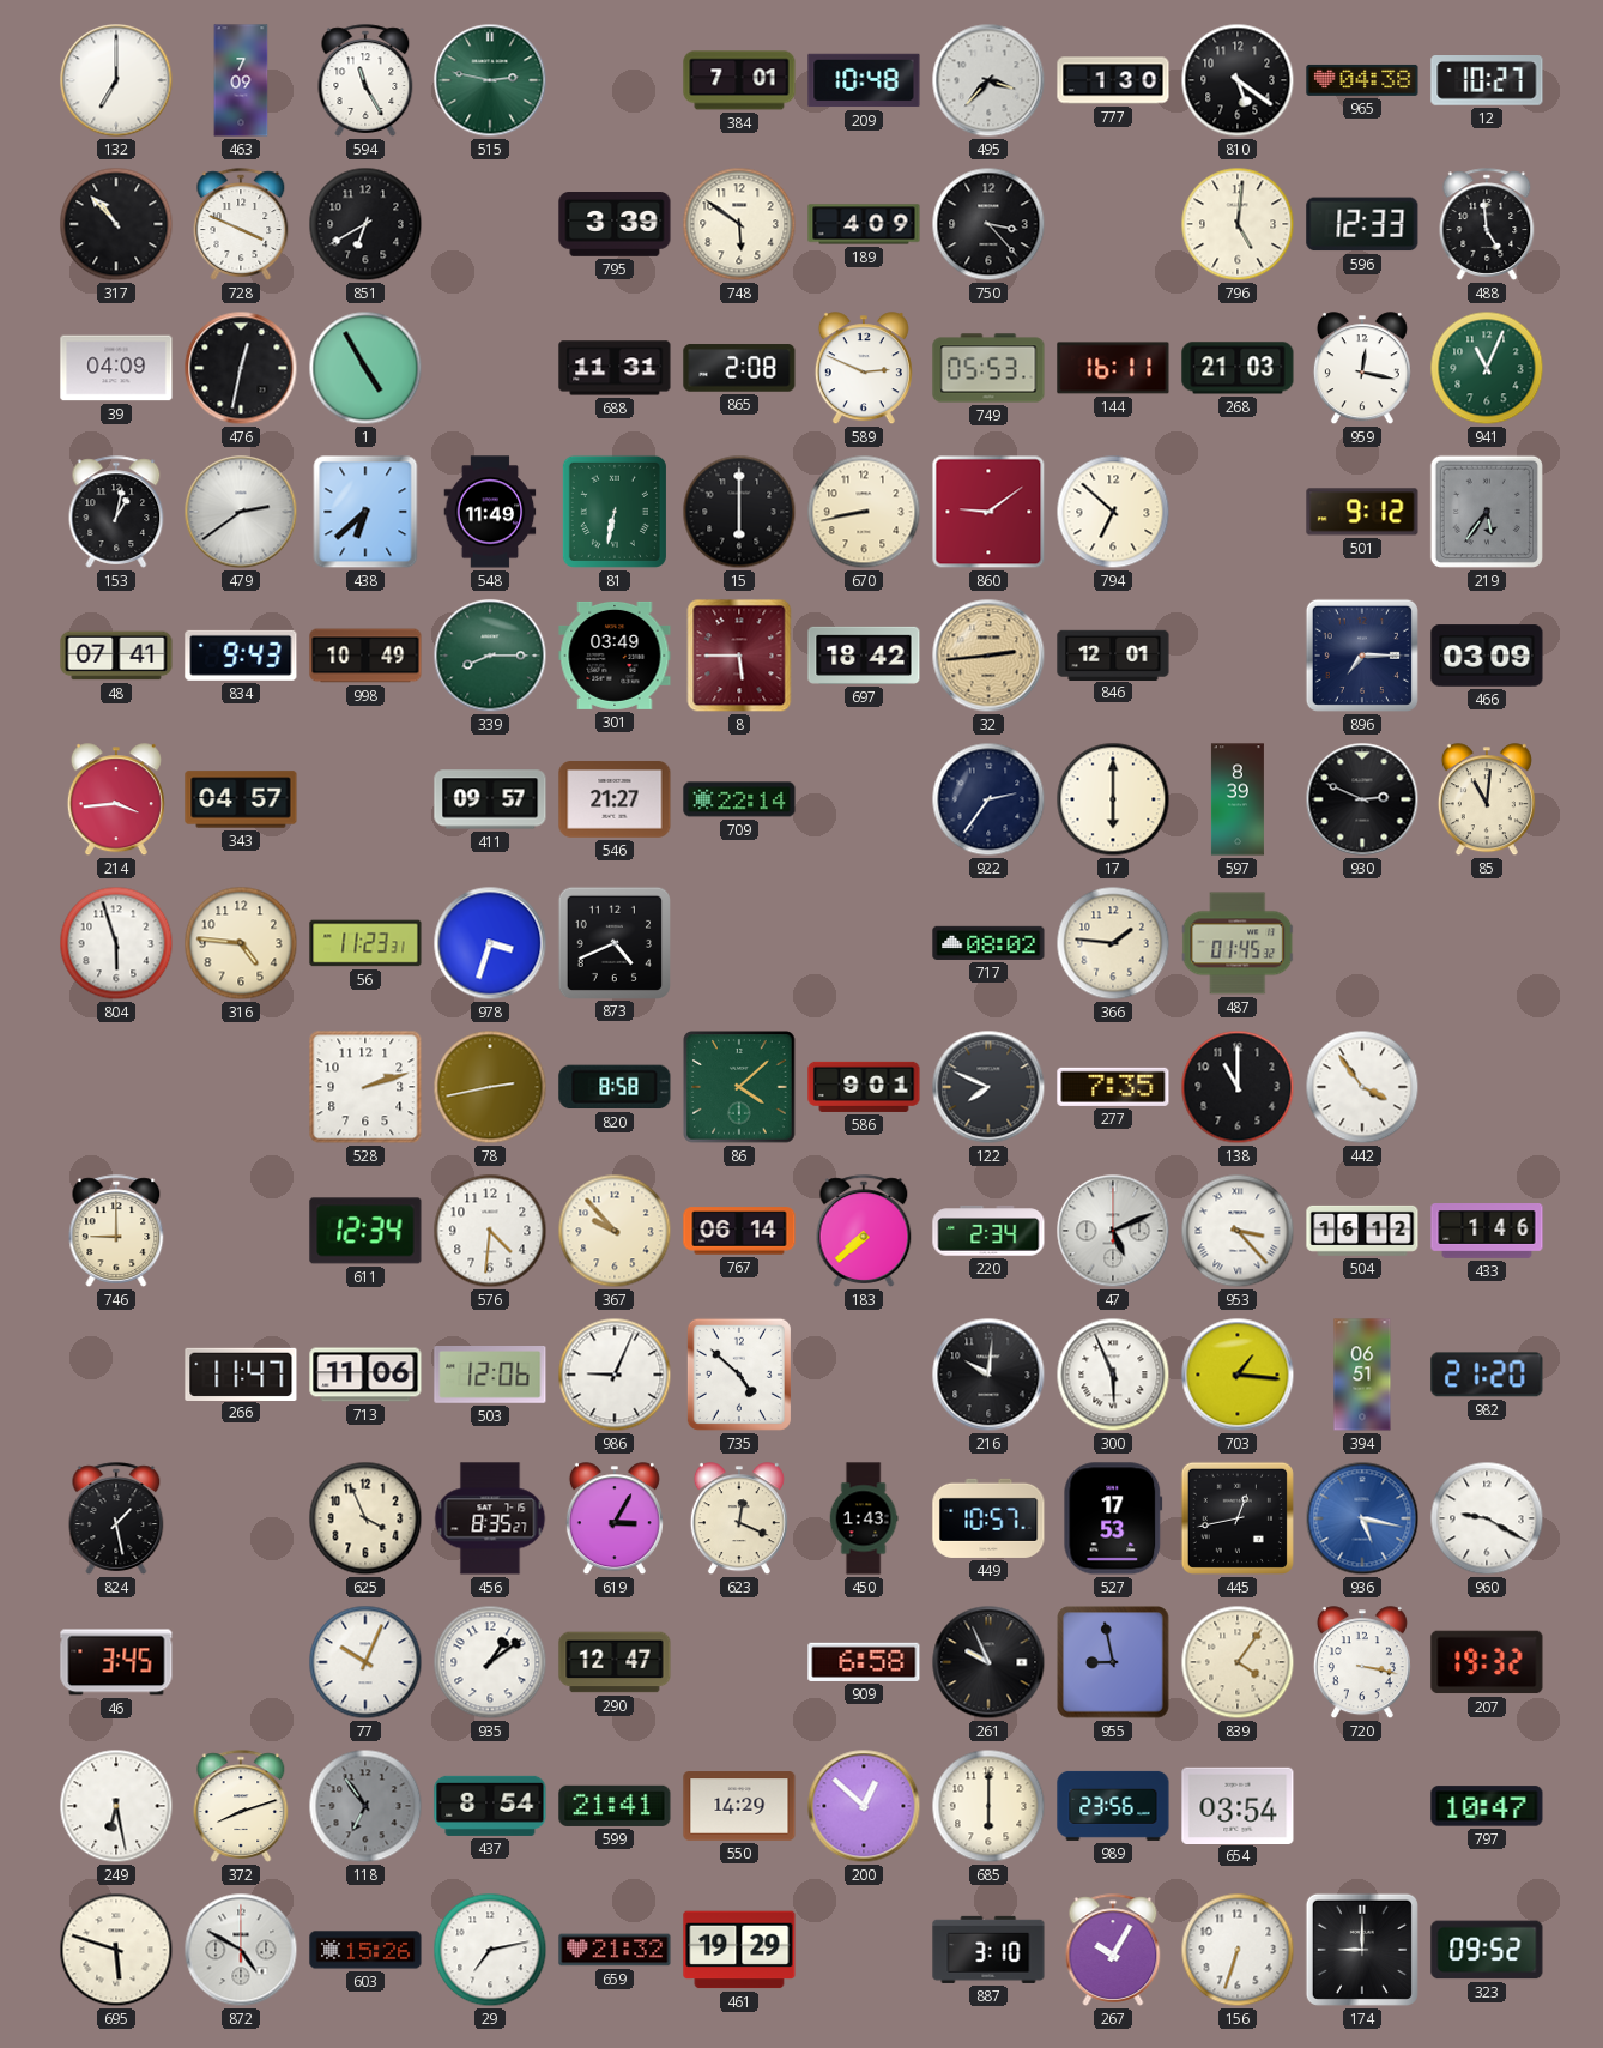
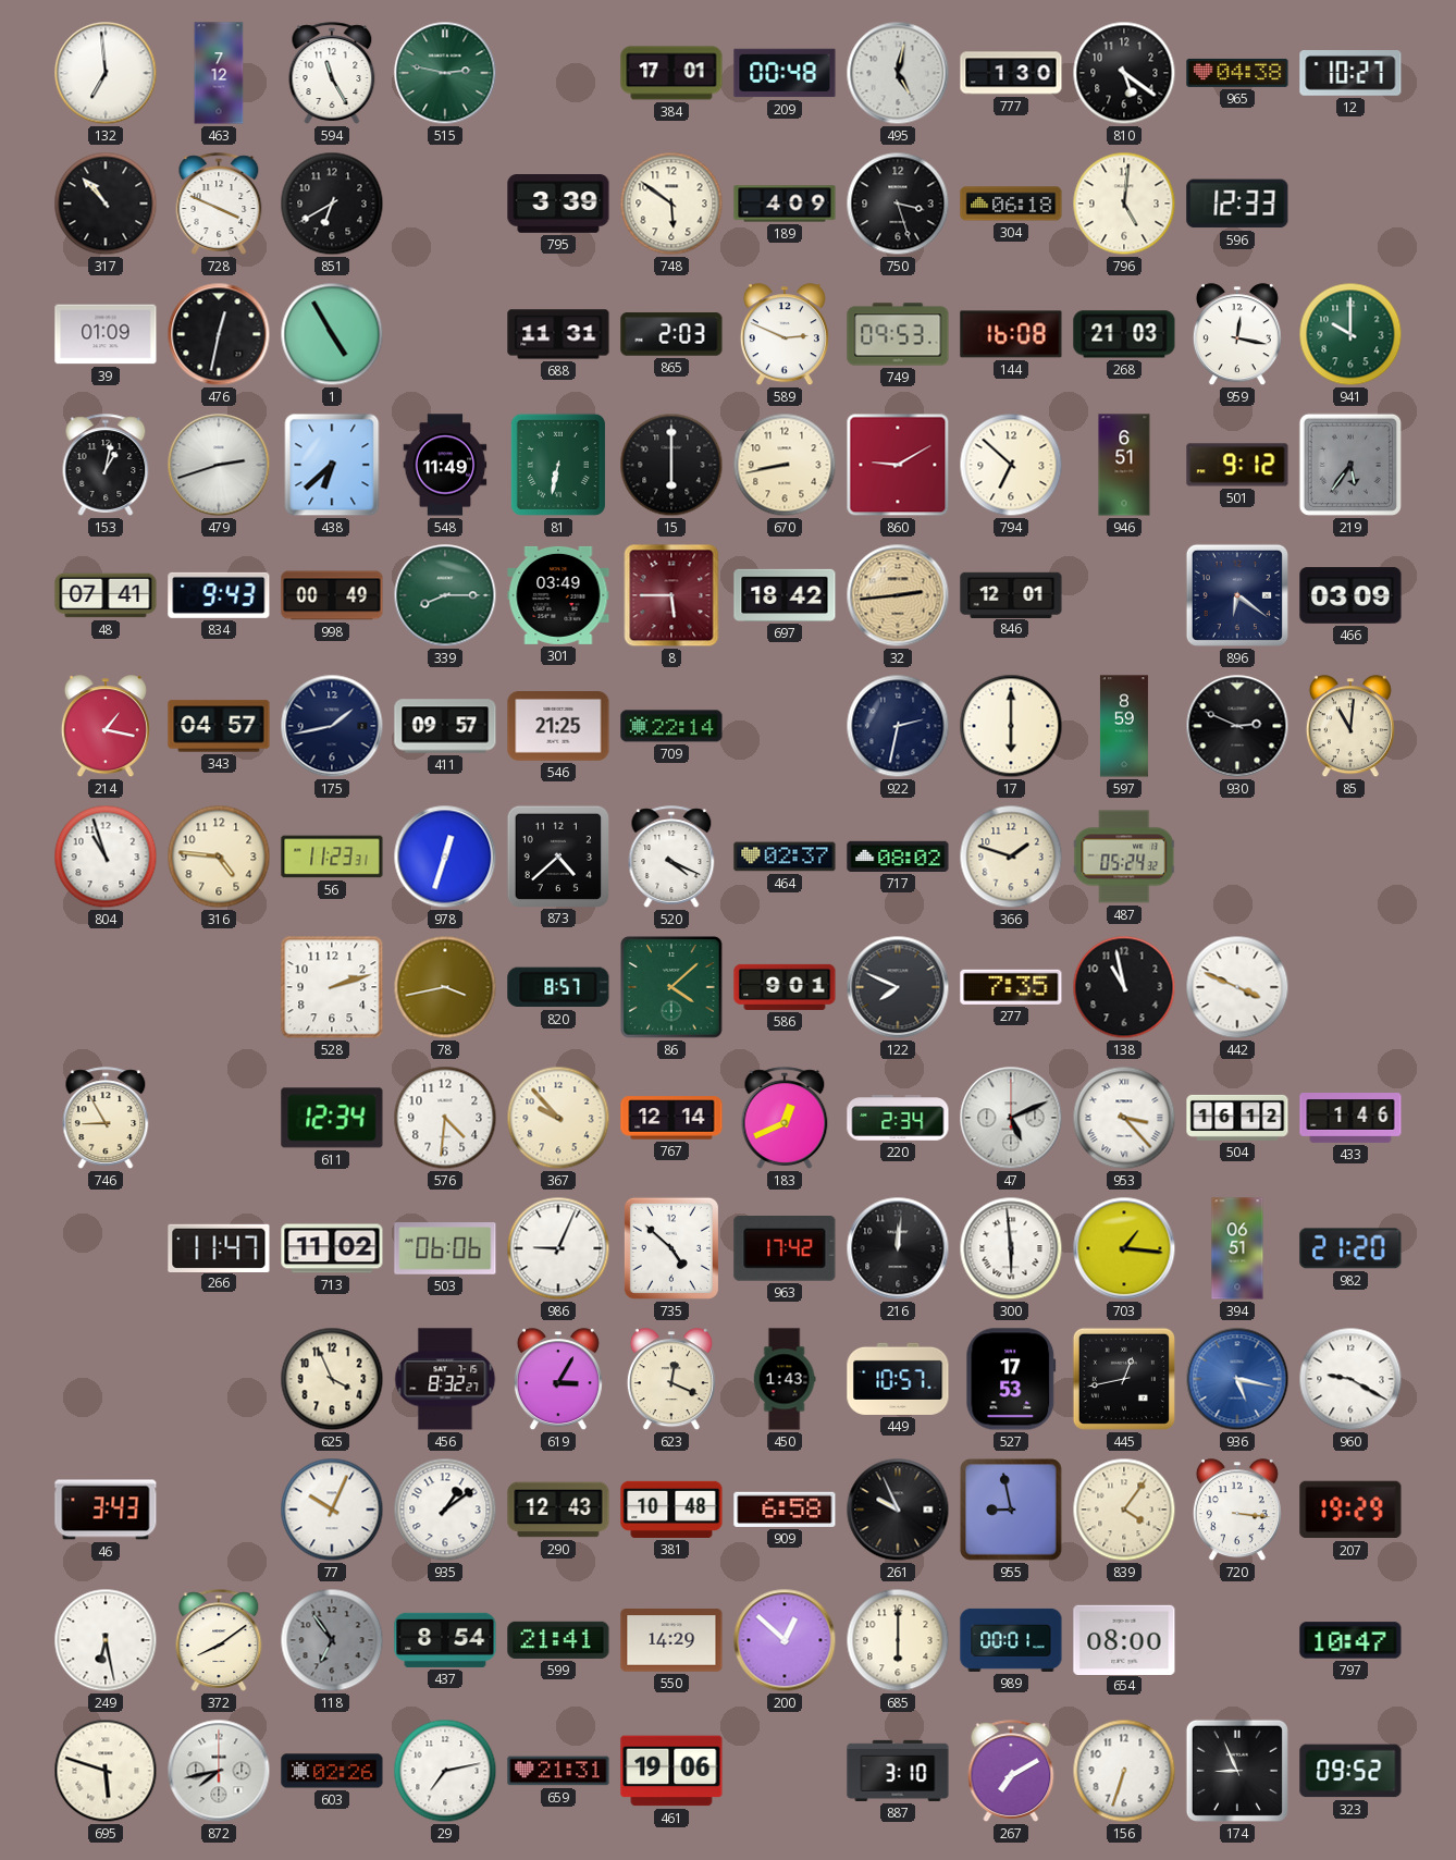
132: 7:00 -> 6:59 (106, 73)
463: 7:09 -> 7:12 (219, 73)
384: 7:01 -> 17:01 (671, 73)
209: 10:48 -> 00:48 (785, 73)
495: 3:37 -> 5:02 (898, 73)
750: 3:23 -> 3:27 (898, 204)
304: none -> 06:18 (1011, 204)
488: 4:59 -> none (1487, 224)
39: 04:09 -> 01:09 (106, 334)
865: 2:08 -> 2:03 (671, 334)
749: 05:53 -> 09:53 (898, 334)
144: 16:11 -> 16:08 (1011, 334)
941: 11:04 -> 10:00 (1350, 334)
479: 2:39 -> 2:42 (219, 465)
860: 9:09 -> 9:10 (898, 465)
946: none -> 6:51 (1124, 465)
998: 10:49 -> 00:49 (332, 595)
896: 7:15 -> 6:21 (1237, 595)
214: 3:44 -> 1:17 (106, 727)
175: none -> 1:43 (332, 726)
546: 21:27 -> 21:25 (558, 727)
922: 2:36 -> 2:32 (898, 726)
597: 8:39 -> 8:59 (1124, 726)
804: 5:57 -> 10:57 (106, 857)
978: 3:33 -> 12:33 (445, 857)
873: 4:41 -> 4:38 (557, 855)
520: none -> 4:19 (671, 857)
464: none -> 02:37 (785, 857)
366: 1:46 -> 1:48 (1011, 857)
487: 01:45 -> 05:24 (1124, 857)
78: 2:43 -> 3:43 (445, 987)
820: 8:58 -> 8:57 (558, 987)
138: 11:00 -> 10:58 (1124, 987)
442: 3:54 -> 3:49 (1237, 987)
746: 9:00 -> 8:55 (106, 1118)
767: 06:14 -> 12:14 (671, 1118)
183: 7:38 -> 12:41 (785, 1118)
713: 11:06 -> 11:02 (332, 1248)
503: 12:06 -> 06:06 (445, 1249)
963: none -> 17:42 (785, 1249)
216: 10:01 -> 12:01 (898, 1248)
300: 5:56 -> 5:59 (1011, 1248)
824: 1:28 -> none (116, 1518)
456: 8:35 -> 8:32 (445, 1379)
46: 3:45 -> 3:43 (106, 1510)
290: 12:47 -> 12:43 (558, 1510)
381: none -> 10:48 (671, 1510)
720: 3:17 -> 3:16 (1237, 1511)
207: 19:32 -> 19:29 (1350, 1510)
372: 8:12 -> 8:09 (219, 1640)
989: 23:56 -> 00:01 (1011, 1640)
654: 03:54 -> 08:00 (1124, 1639)
872: 4:50 -> 7:43 (219, 1771)
603: 15:26 -> 02:26 (332, 1771)
659: 21:32 -> 21:31 (558, 1771)
461: 19:29 -> 19:06 (671, 1771)
267: 10:05 -> 7:10 (1011, 1771)
174: 9:00 -> 8:56 (1237, 1771)
